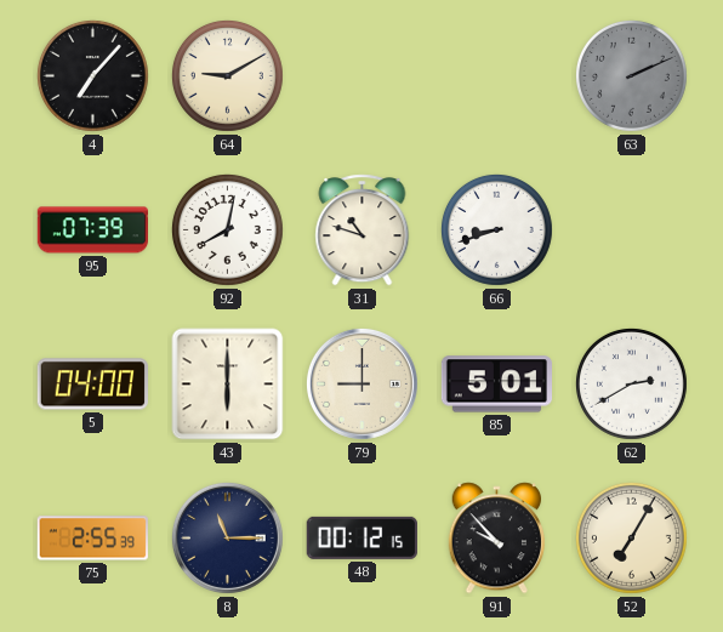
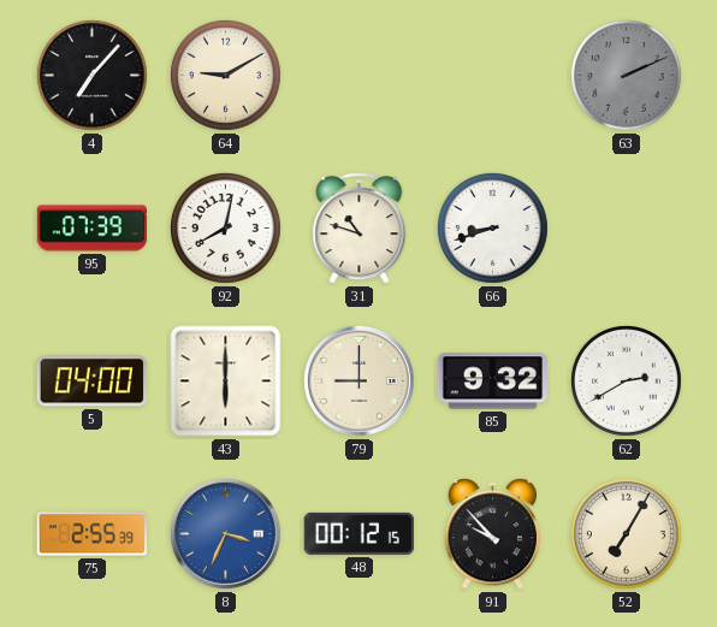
85: 5:01 -> 9:32 (492, 381)
8: 11:15 -> 3:34 (225, 533)
8 dial: navy -> blue (225, 533)
